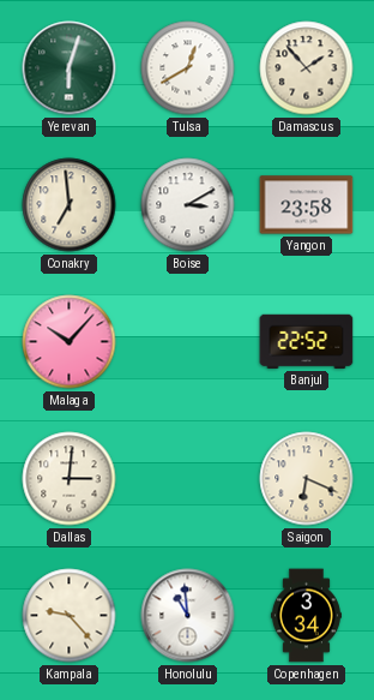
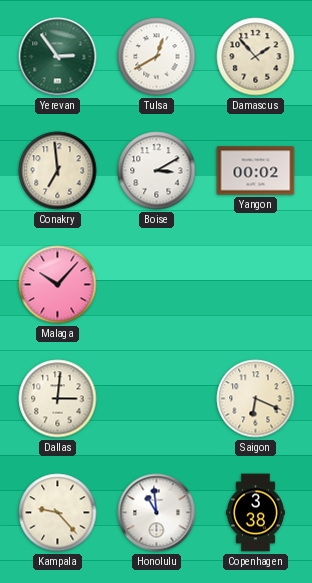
Yerevan: 6:03 -> 2:54 (58, 57)
Yangon: 23:58 -> 00:02 (256, 171)
Banjul: 22:52 -> none (307, 341)
Copenhagen: 3:34 -> 3:38 (255, 513)
